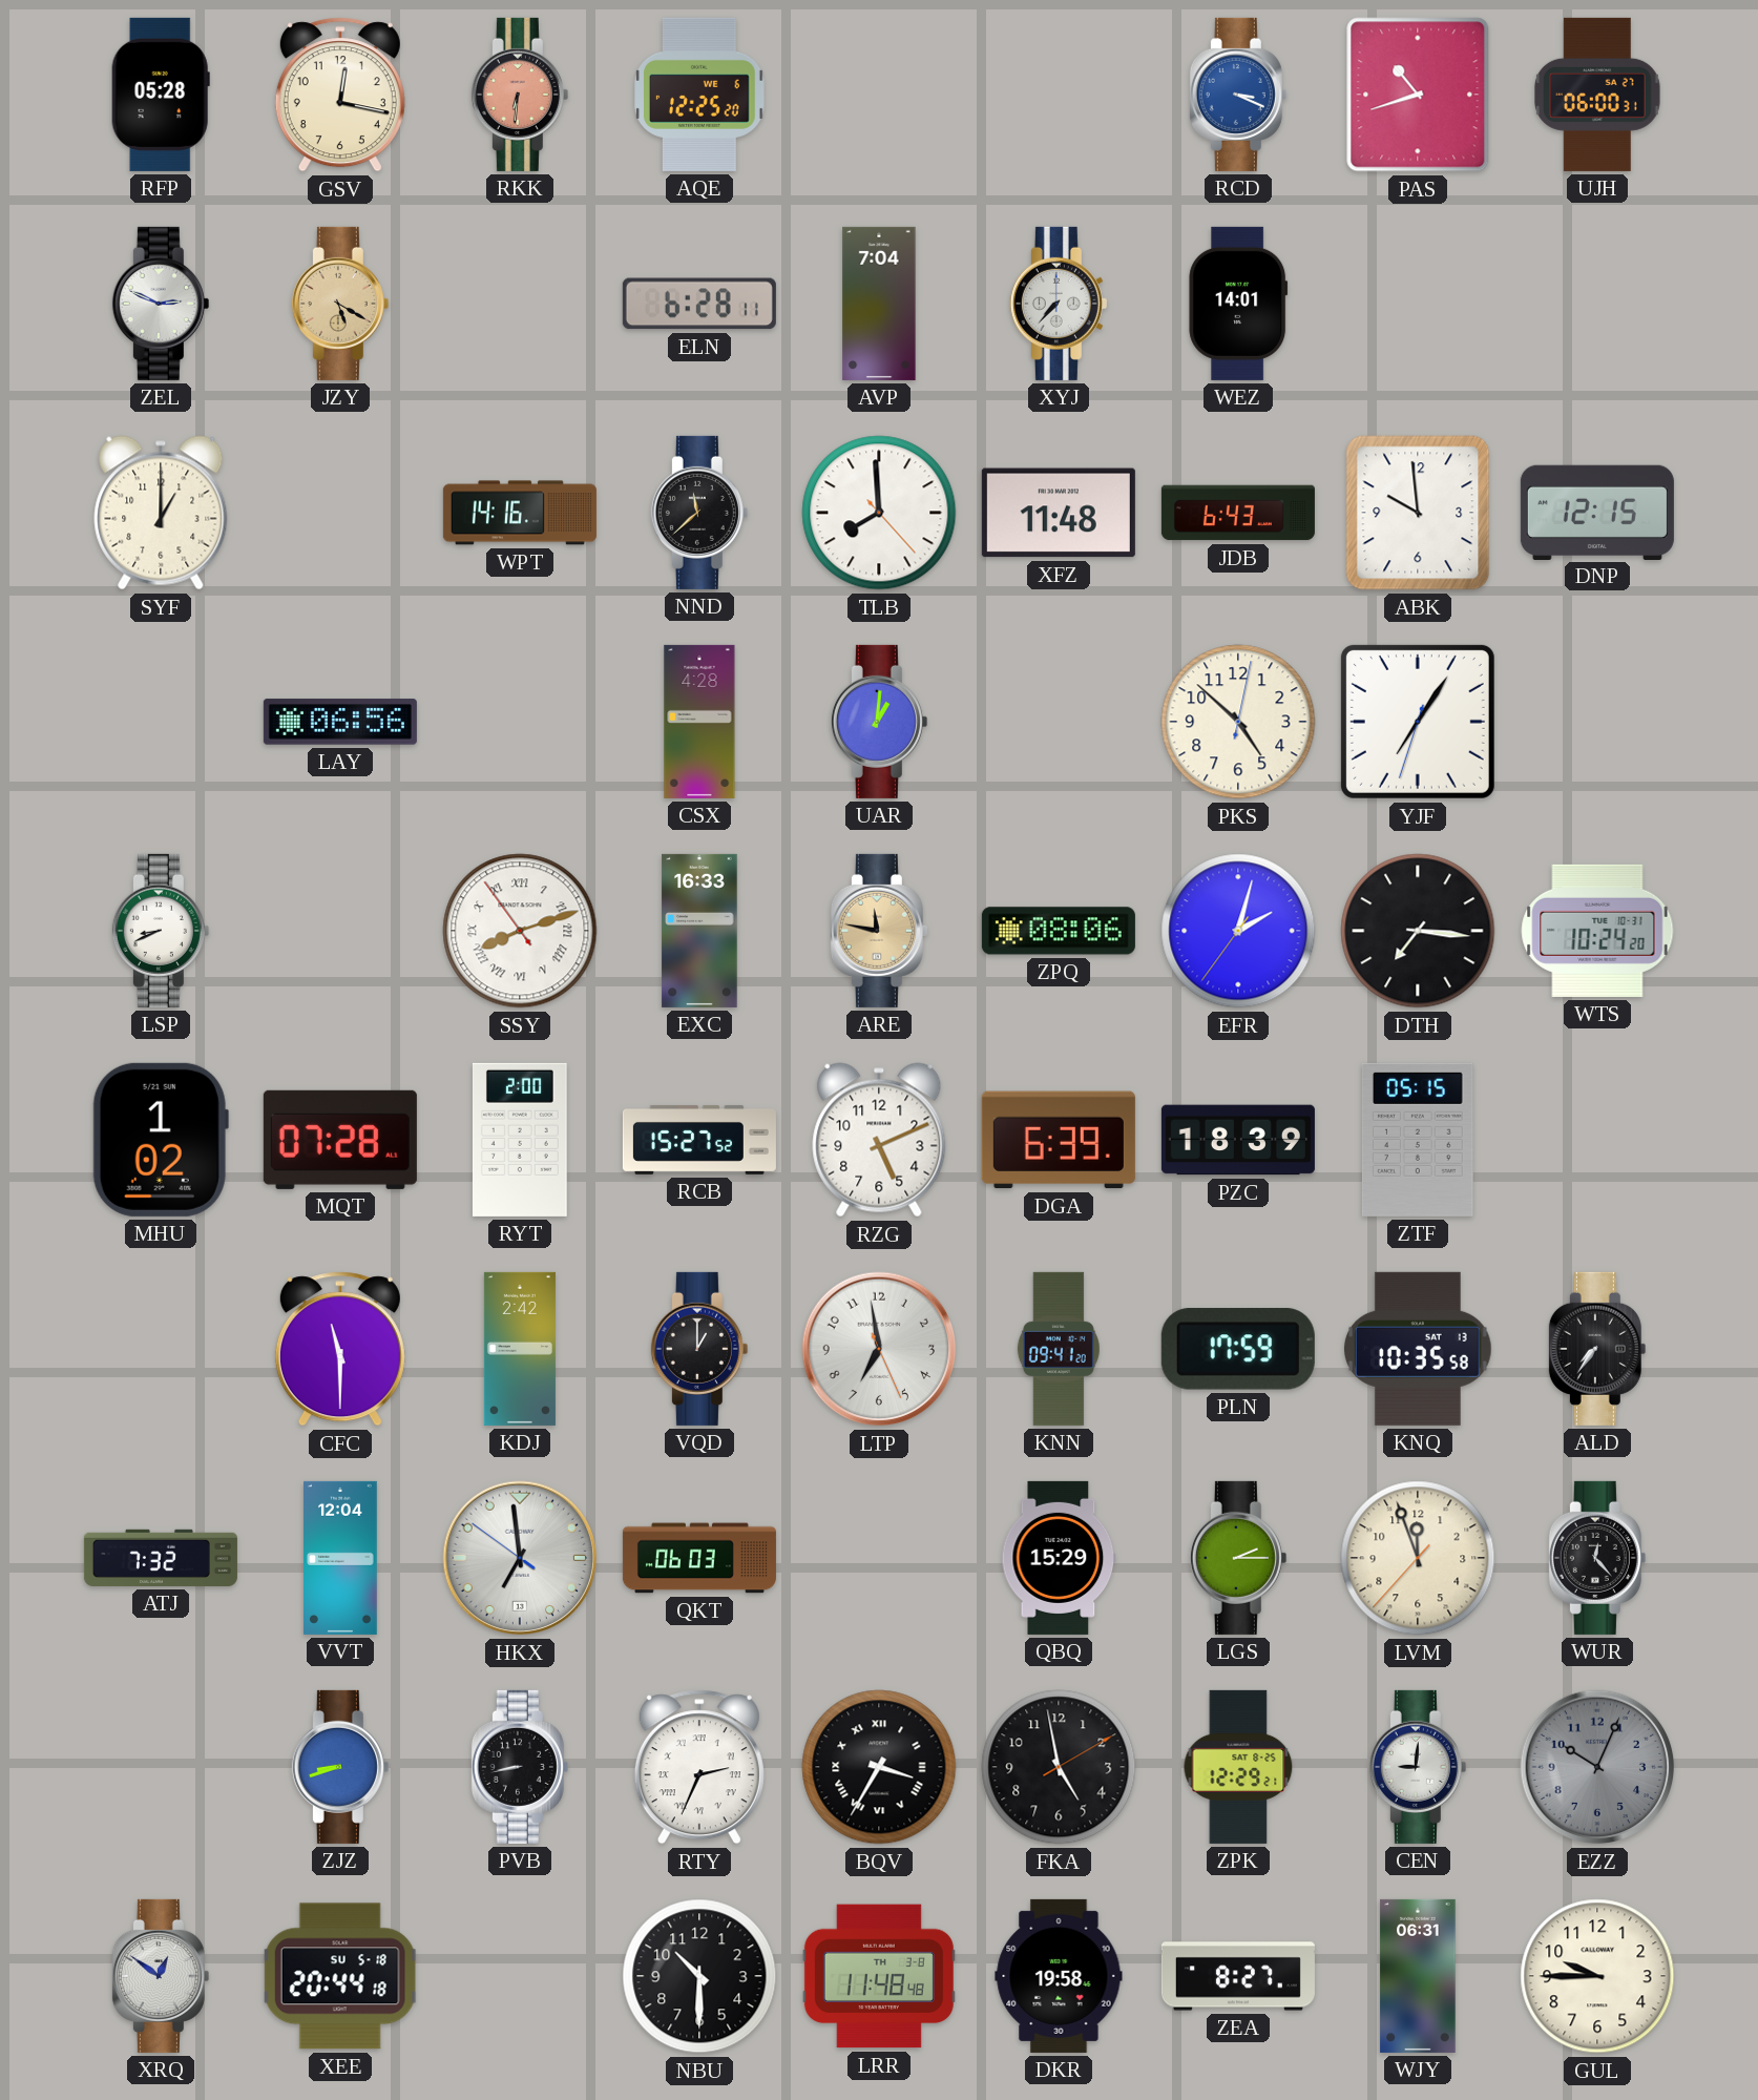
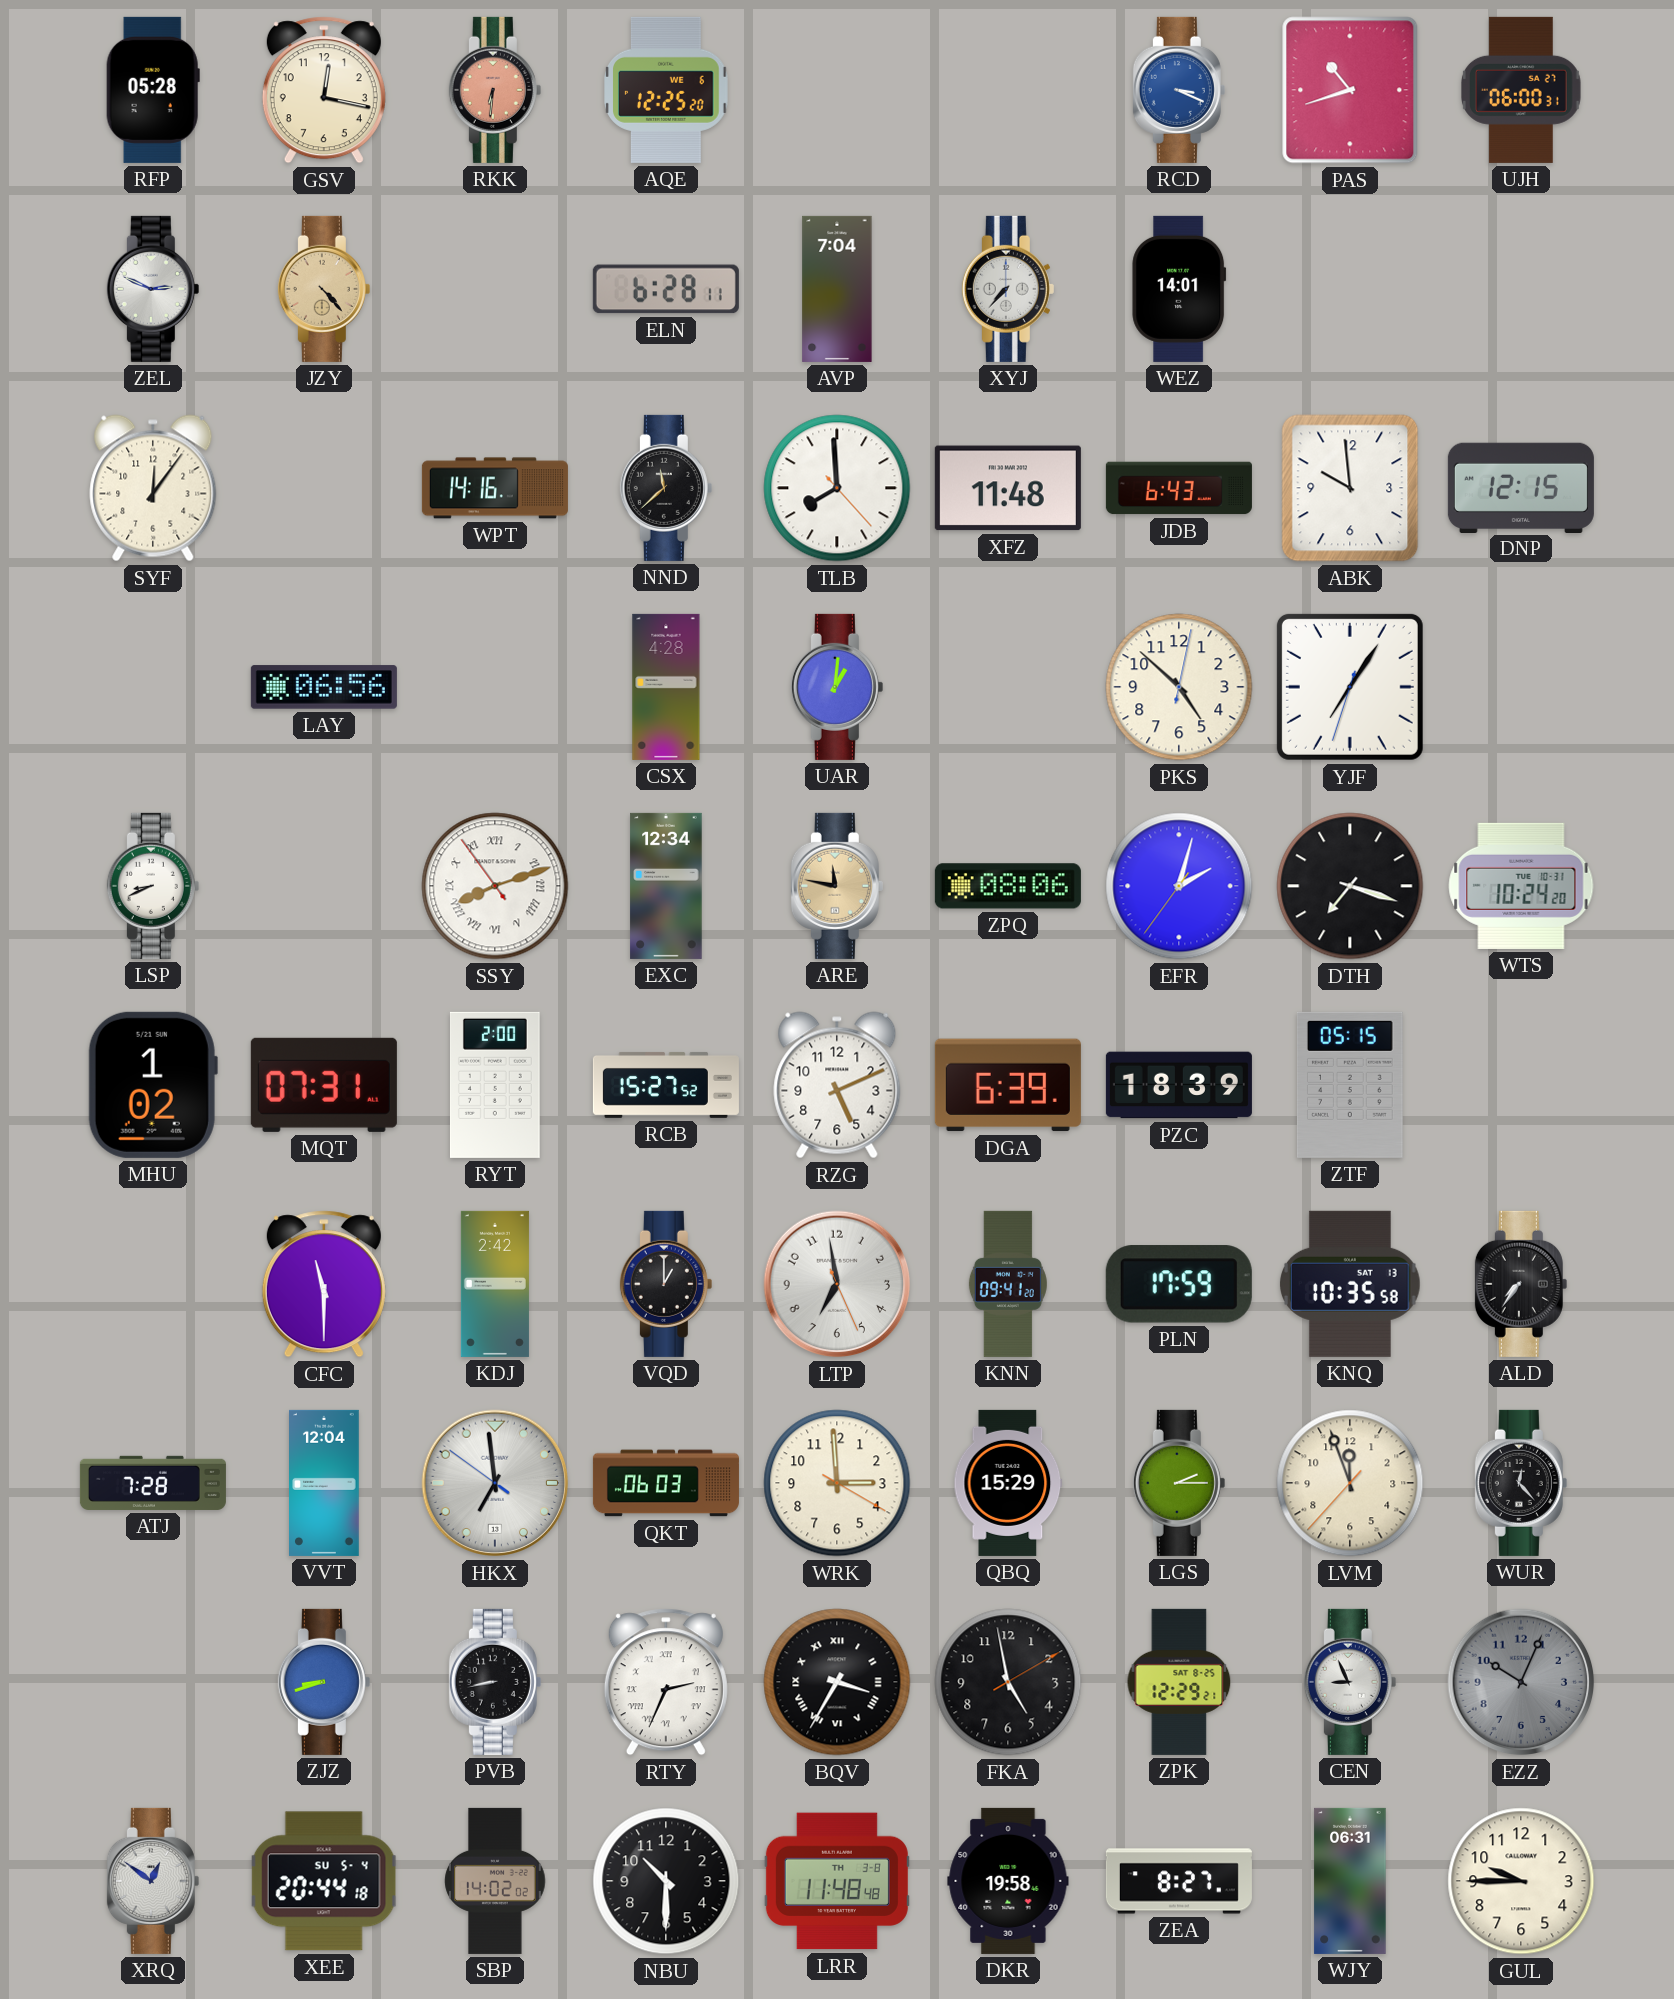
JZY: 5:20 -> 4:23 (324, 289)
SYF: 1:00 -> 12:06 (153, 488)
EXC: 16:33 -> 12:34 (666, 886)
DTH: 7:16 -> 7:18 (1350, 886)
MQT: 07:28 -> 07:31 (324, 1085)
ATJ: 7:32 -> 7:28 (153, 1483)
WRK: none -> 2:59 (837, 1483)
CEN: 9:01 -> 8:56 (1350, 1682)
XEE date: SU 5-18 -> SU 5-4 (324, 1881)
SBP: none -> 14:02 (495, 1881)
